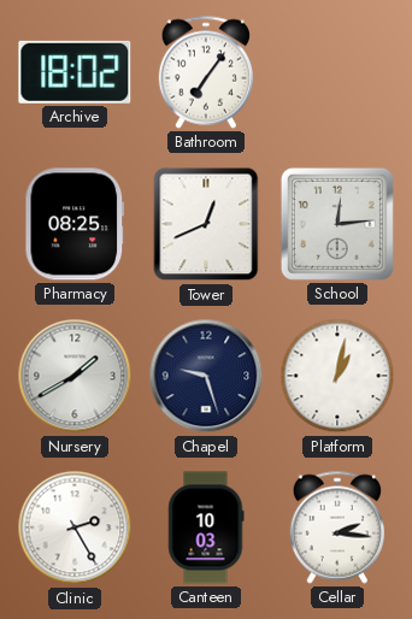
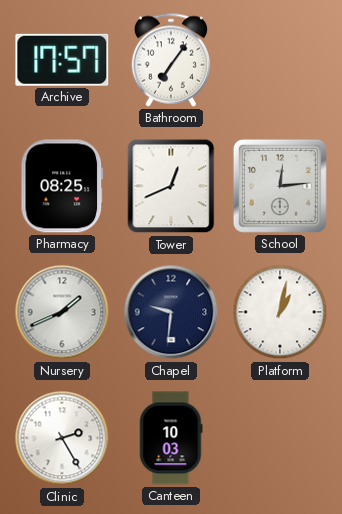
Archive: 18:02 -> 17:57 (62, 60)
Nursery: 1:40 -> 1:41 (62, 312)
Chapel: 9:27 -> 9:31 (171, 312)
Cellar: 2:16 -> none (336, 527)
